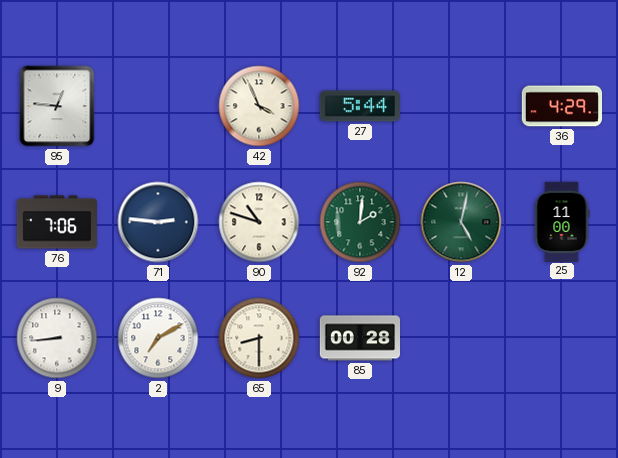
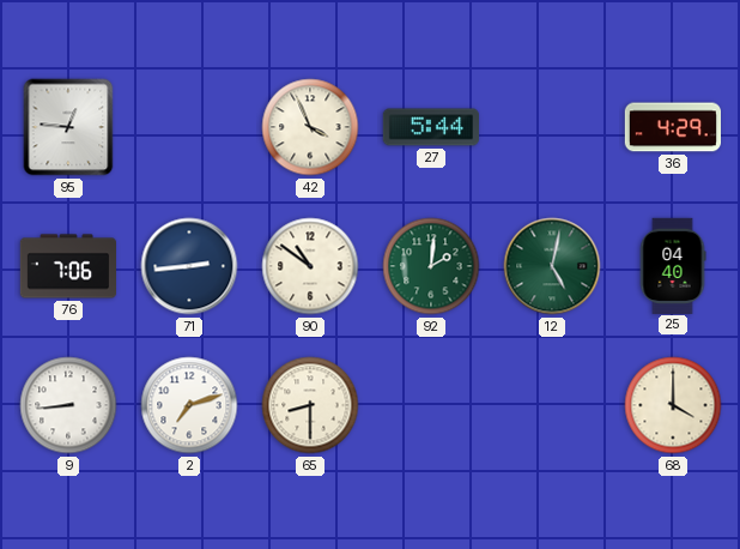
71: 2:46 -> 2:44 (189, 266)
90: 10:48 -> 10:51 (310, 266)
25: 11:00 -> 04:40 (673, 265)
2: 7:10 -> 7:12 (189, 405)
85: 00:28 -> none (359, 338)
68: none -> 4:00 (673, 405)
